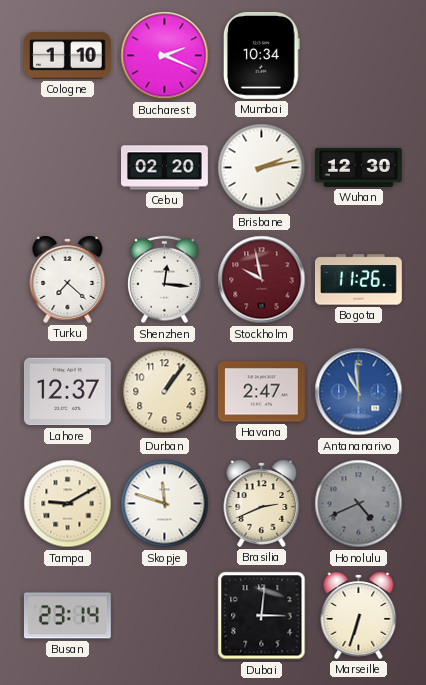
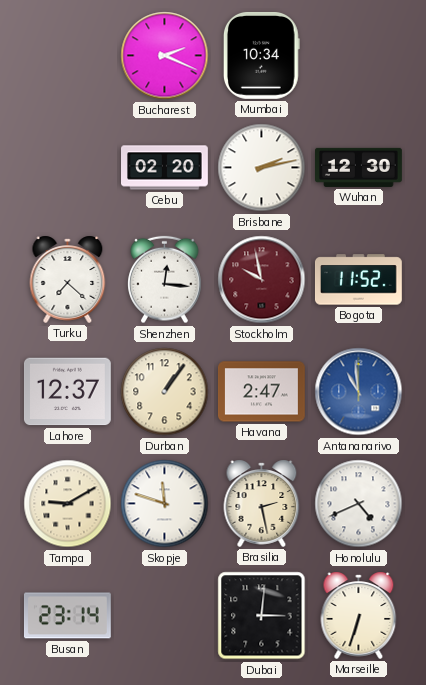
Cologne: 1:10 -> none (67, 56)
Bogota: 11:26 -> 11:52 (358, 280)
Brasilia: 2:41 -> 2:28 (262, 503)
Honolulu dial: grey -> white (359, 504)
